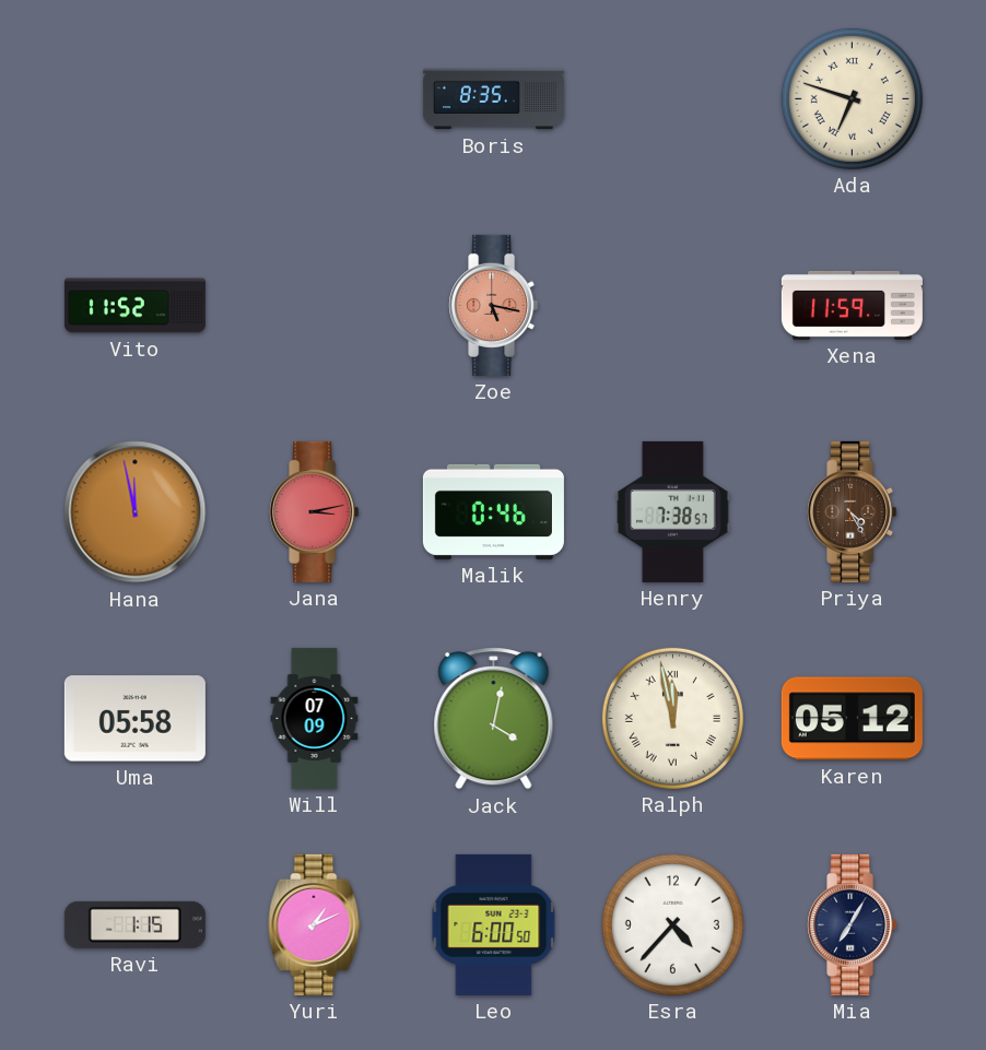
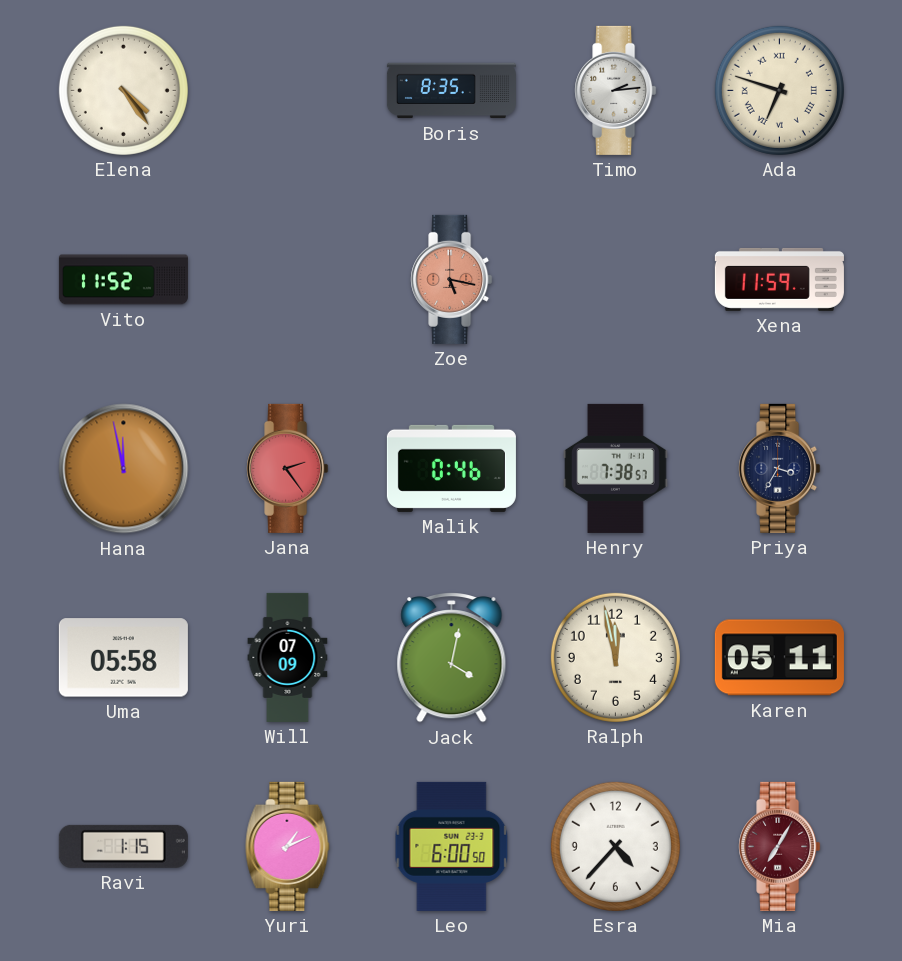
Elena: none -> 4:24 (123, 90)
Timo: none -> 2:14 (616, 90)
Jana: 3:13 -> 2:24 (288, 468)
Priya: 4:25 -> 3:35 (780, 468)
Priya dial: brown -> navy (780, 468)
Ralph numerals: Roman -> Arabic (615, 657)
Karen: 05:12 -> 05:11 (779, 658)
Mia dial: navy -> burgundy (780, 846)
